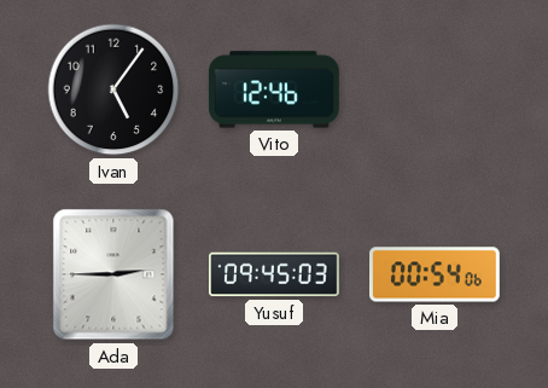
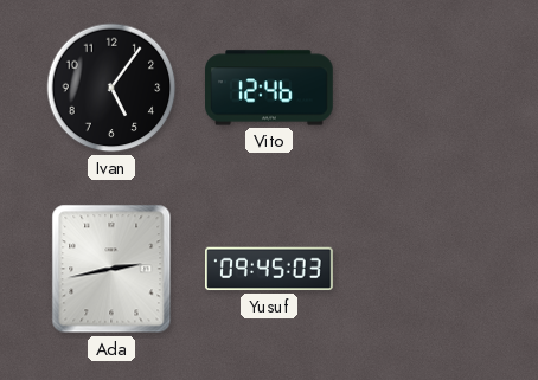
Ada: 2:45 -> 2:43 (111, 269)
Mia: 00:54 -> none (436, 274)
